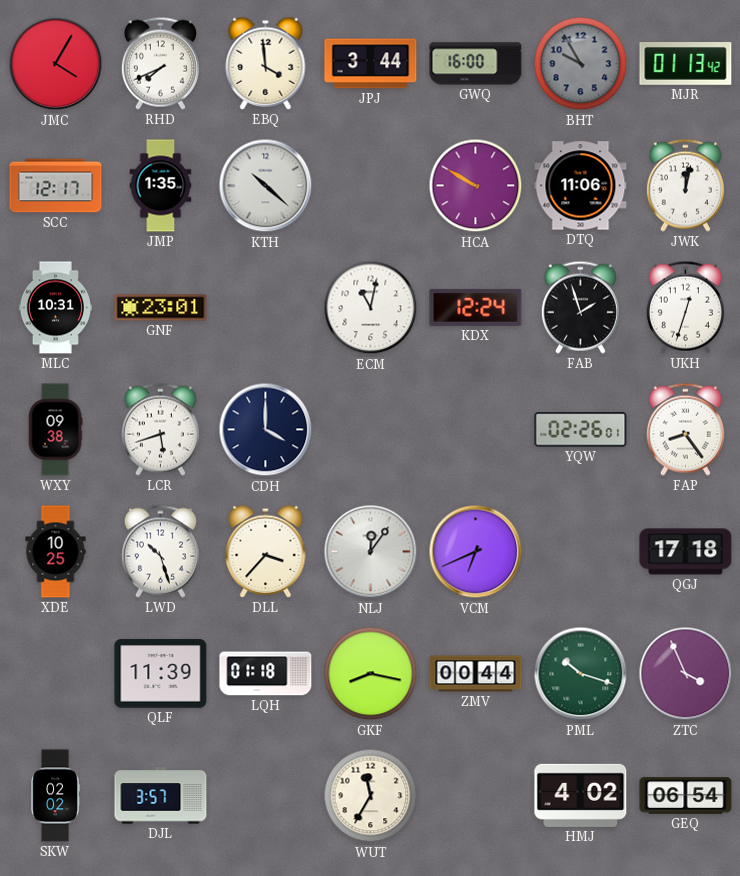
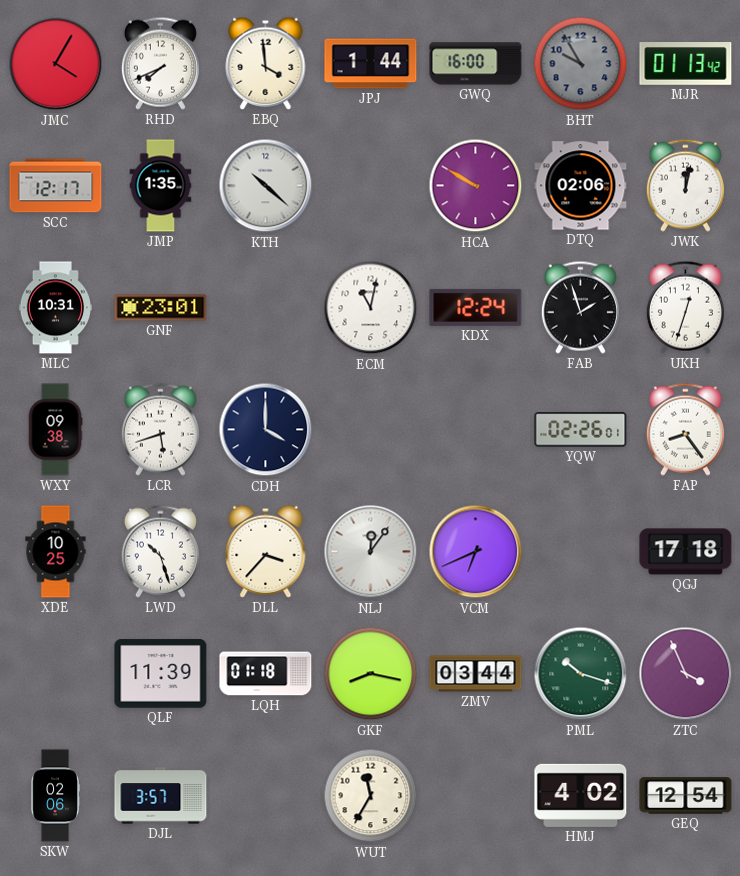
JPJ: 3:44 -> 1:44 (371, 64)
DTQ: 11:06 -> 02:06 (581, 186)
ZMV: 00:44 -> 03:44 (476, 674)
SKW: 02:02 -> 02:06 (55, 796)
GEQ: 06:54 -> 12:54 (686, 796)
